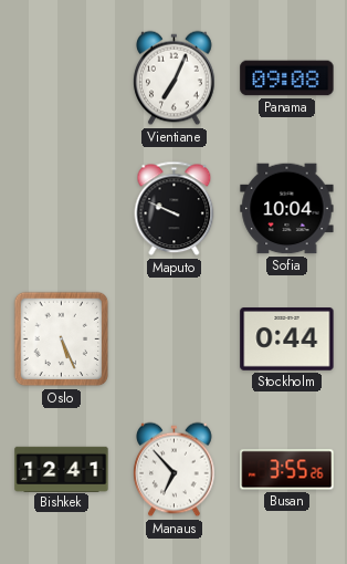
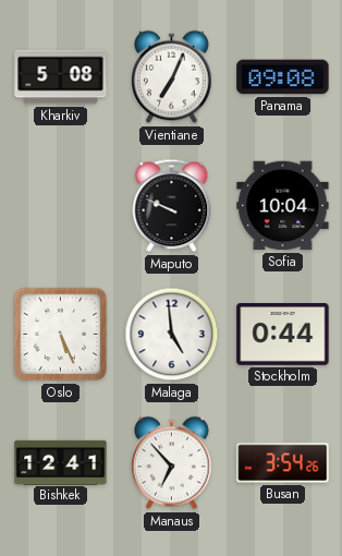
Kharkiv: none -> 5:08 (61, 77)
Malaga: none -> 4:59 (172, 335)
Busan: 3:55 -> 3:54 (283, 463)
